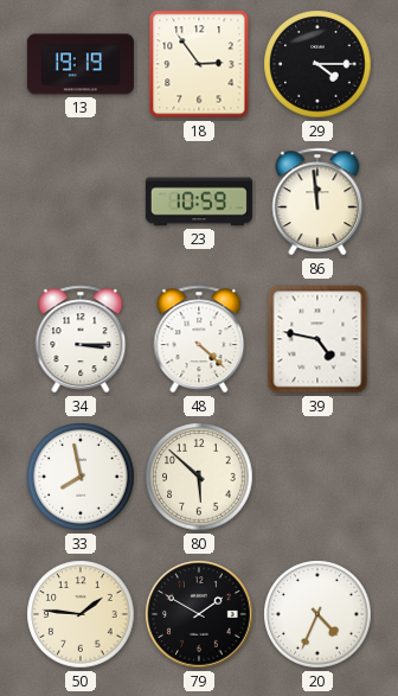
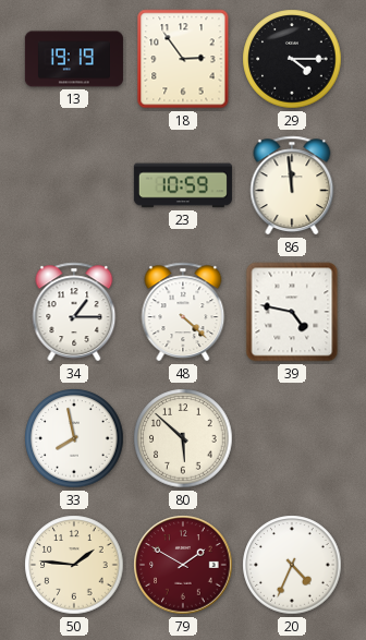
34: 3:15 -> 1:15 (74, 312)
79 dial: black -> burgundy (183, 565)
